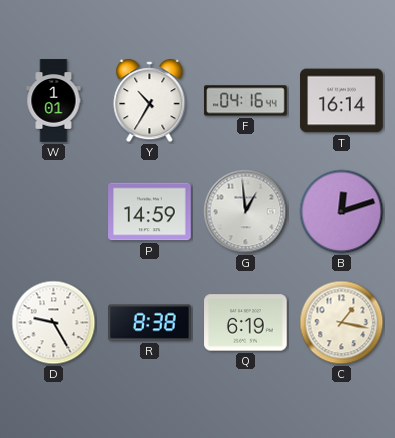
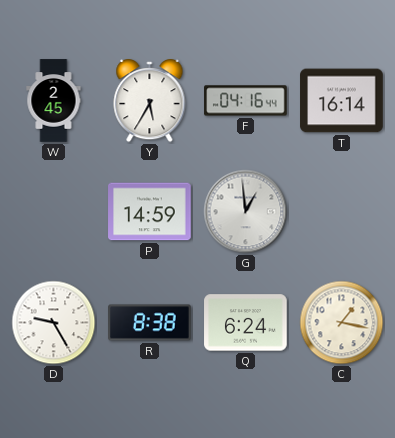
W: 1:01 -> 2:45 (54, 101)
Y: 10:35 -> 5:35 (150, 102)
B: 12:12 -> none (342, 212)
Q: 6:19 -> 6:24 (246, 323)
